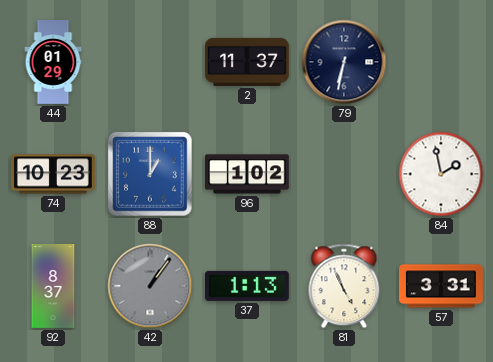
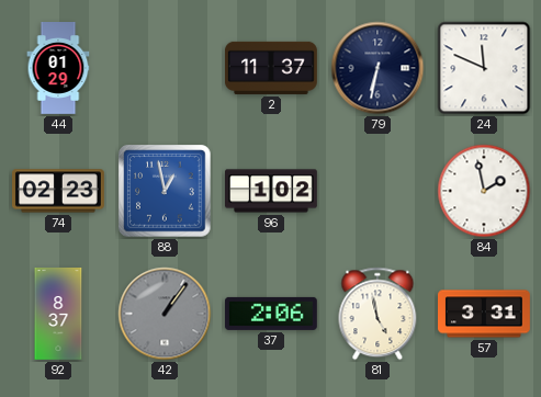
24: none -> 11:49 (484, 68)
74: 10:23 -> 02:23 (59, 191)
88: 1:00 -> 12:58 (165, 191)
37: 1:13 -> 2:06 (271, 314)
81: 4:56 -> 4:58 (377, 314)
